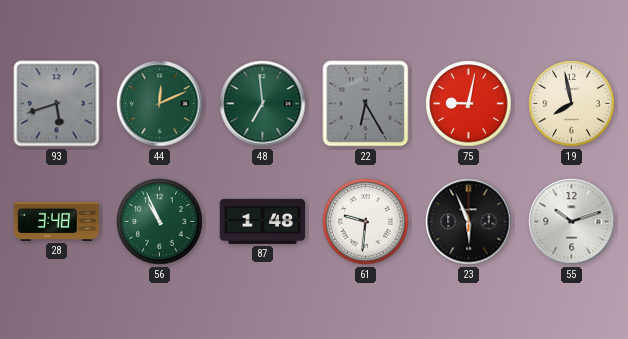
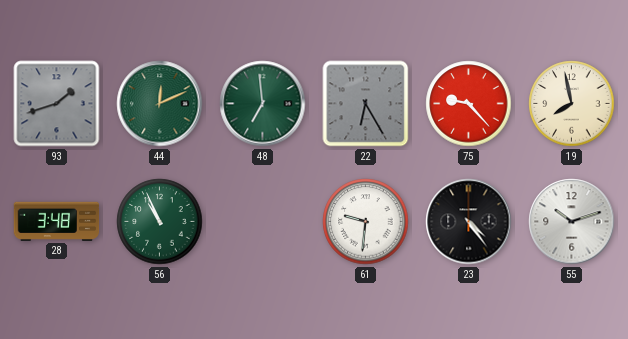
93: 5:42 -> 1:42 (57, 104)
75: 9:02 -> 9:23 (469, 104)
87: 1:48 -> none (263, 221)
23: 5:56 -> 4:24 (469, 222)
